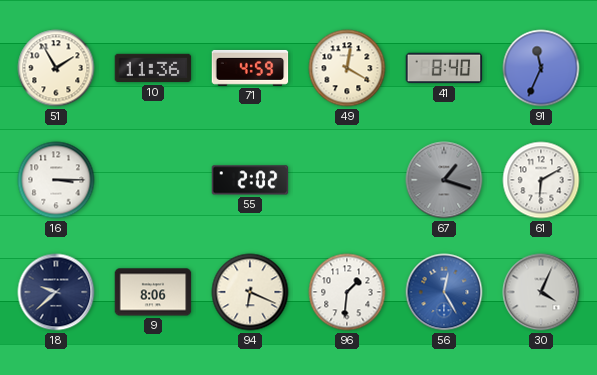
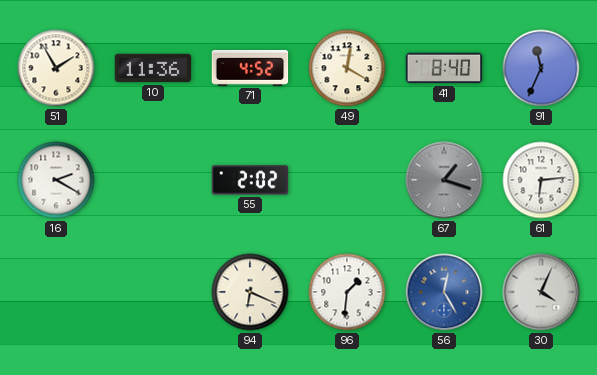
71: 4:59 -> 4:52 (250, 68)
16: 3:15 -> 2:20 (56, 180)
61: 6:10 -> 6:14 (541, 180)
18: 9:38 -> none (56, 292)
9: 8:06 -> none (153, 292)
